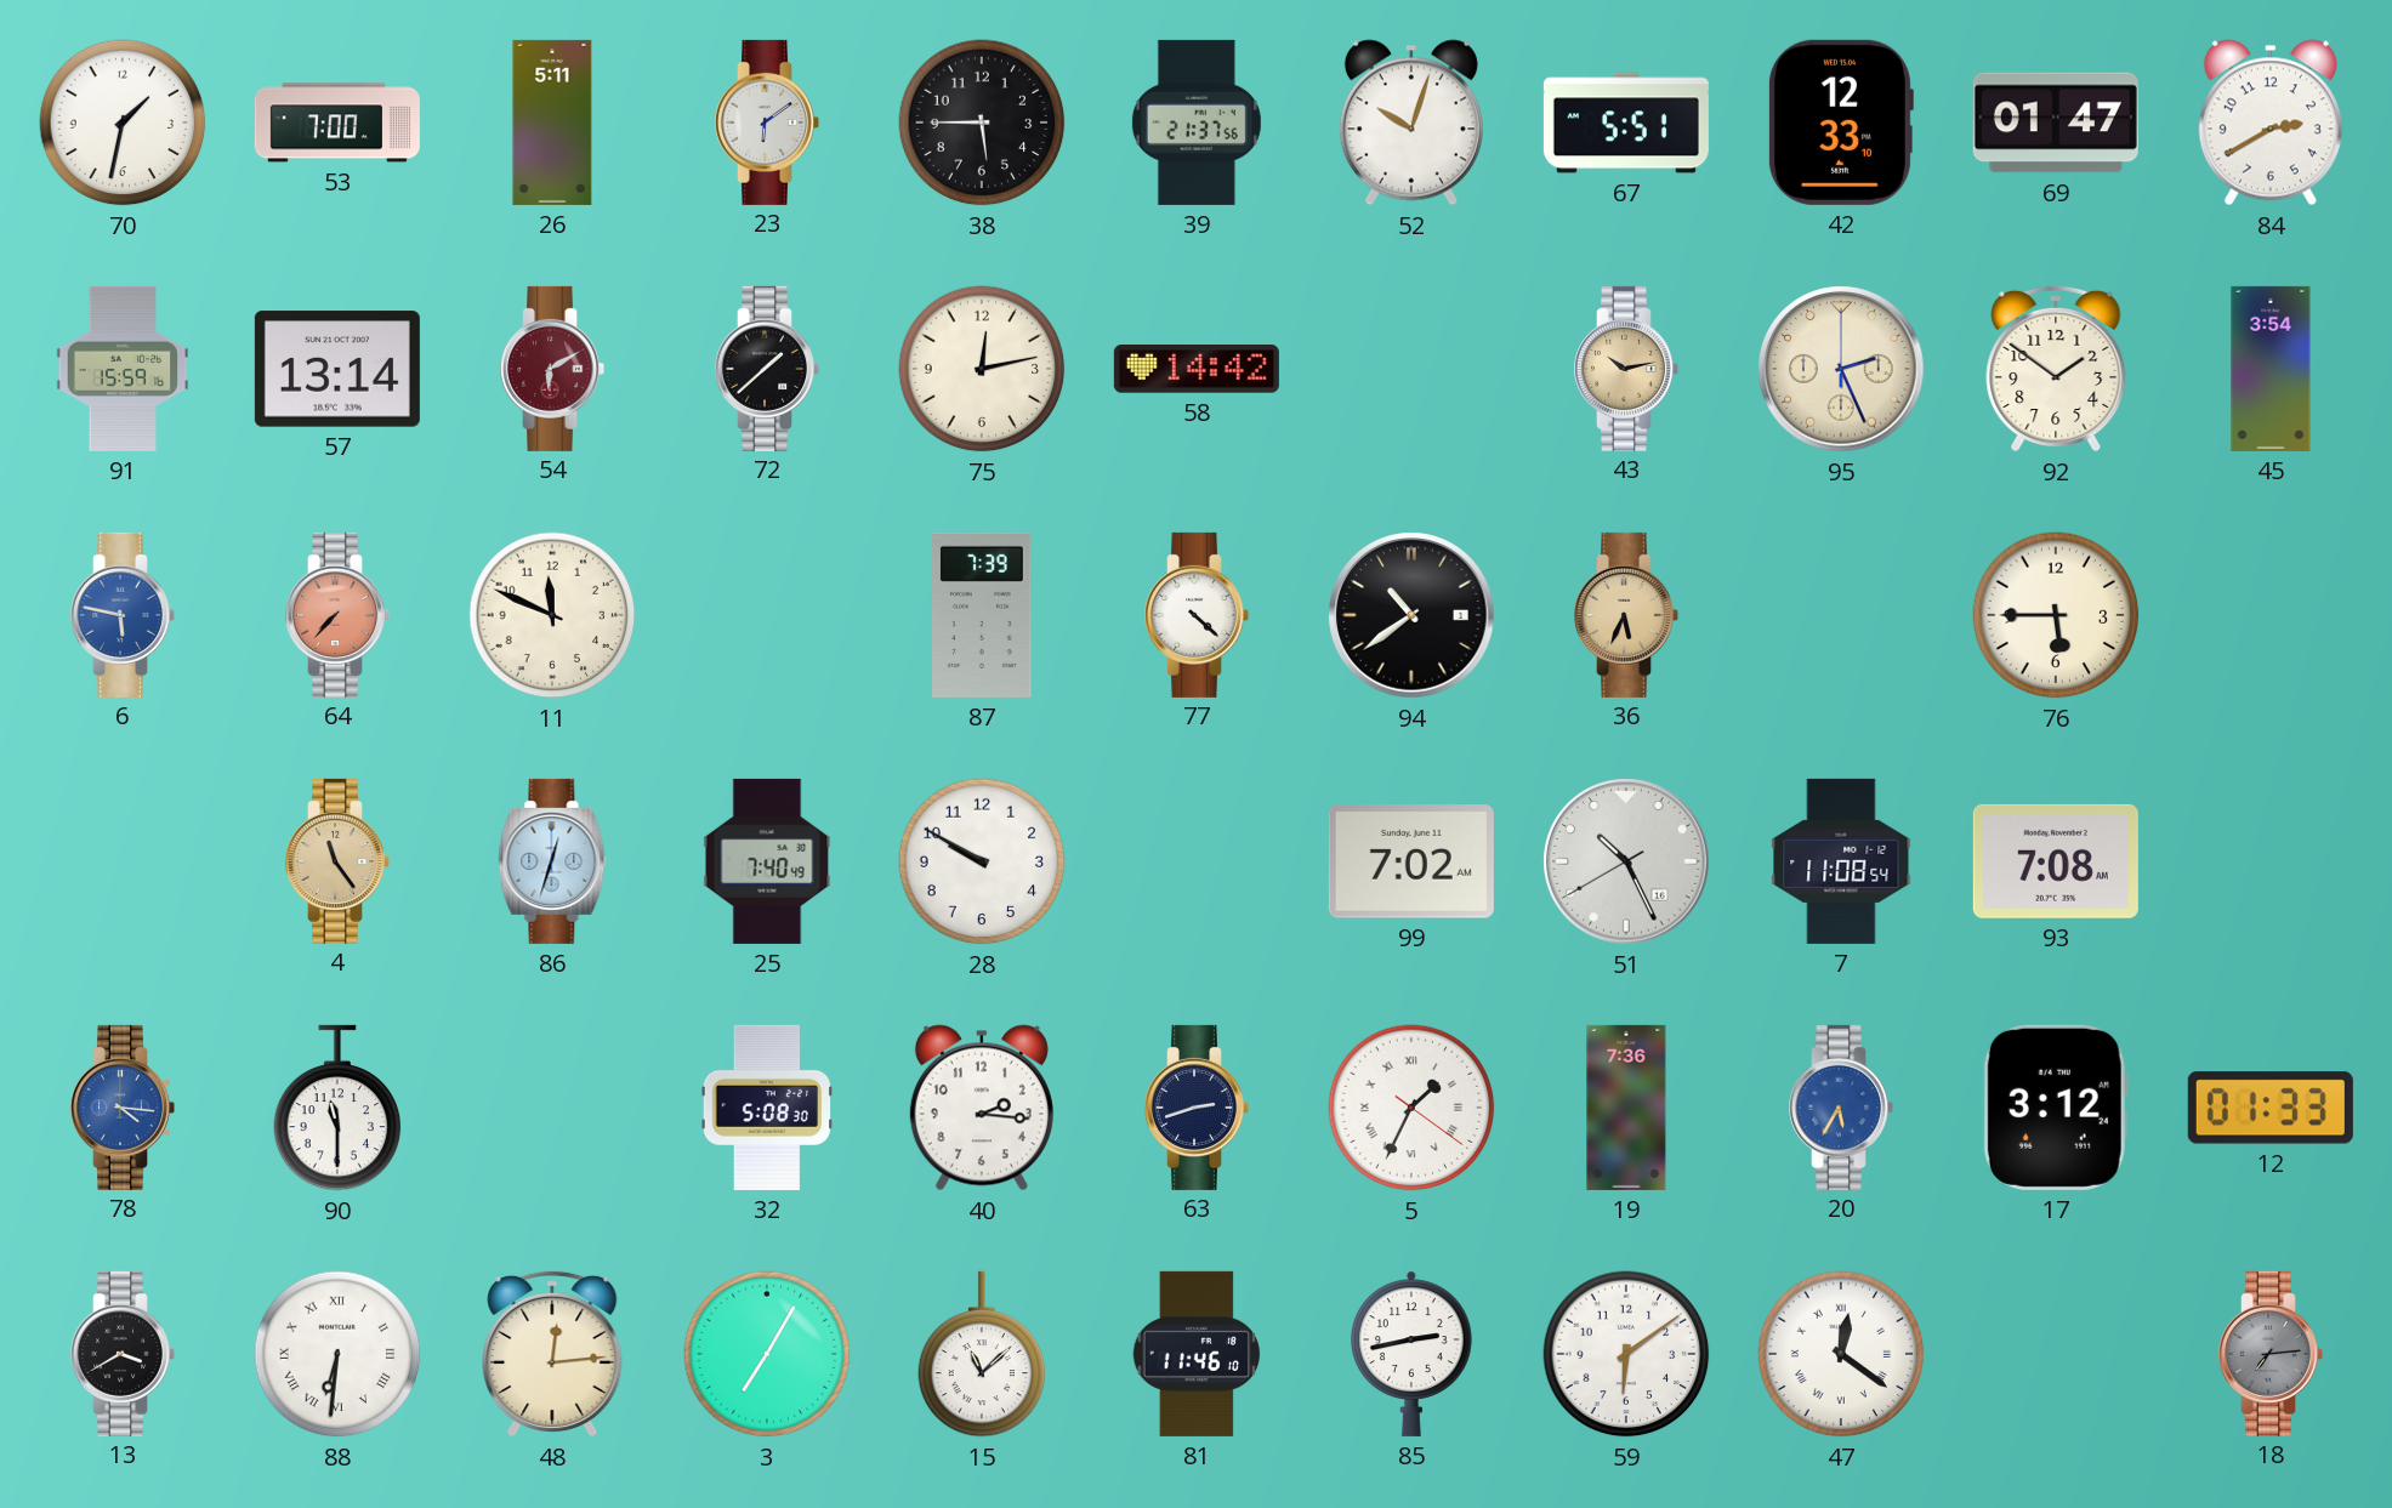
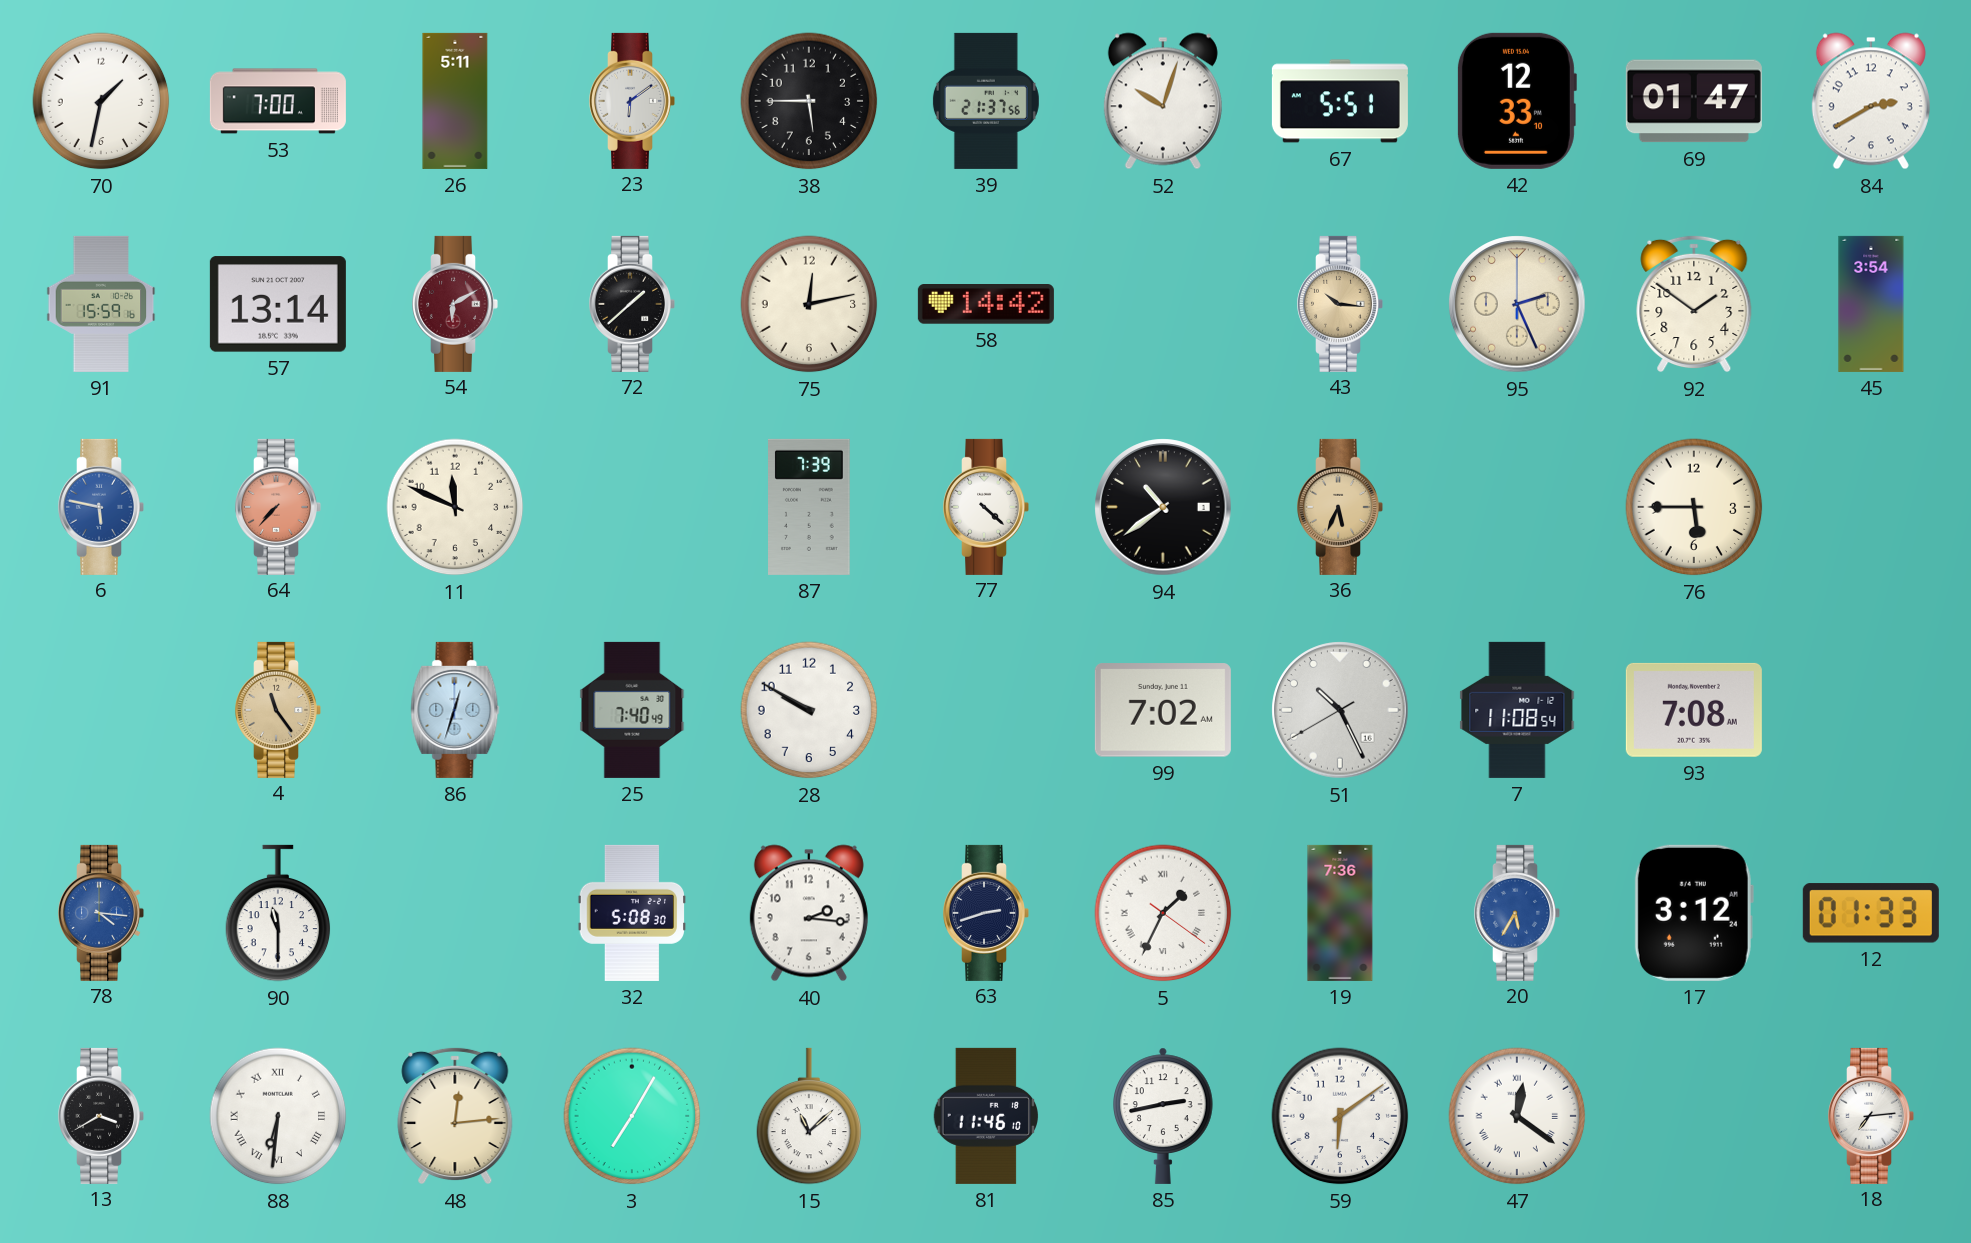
43: 10:13 -> 10:16 (1340, 304)
18 dial: grey -> white (1871, 1116)
